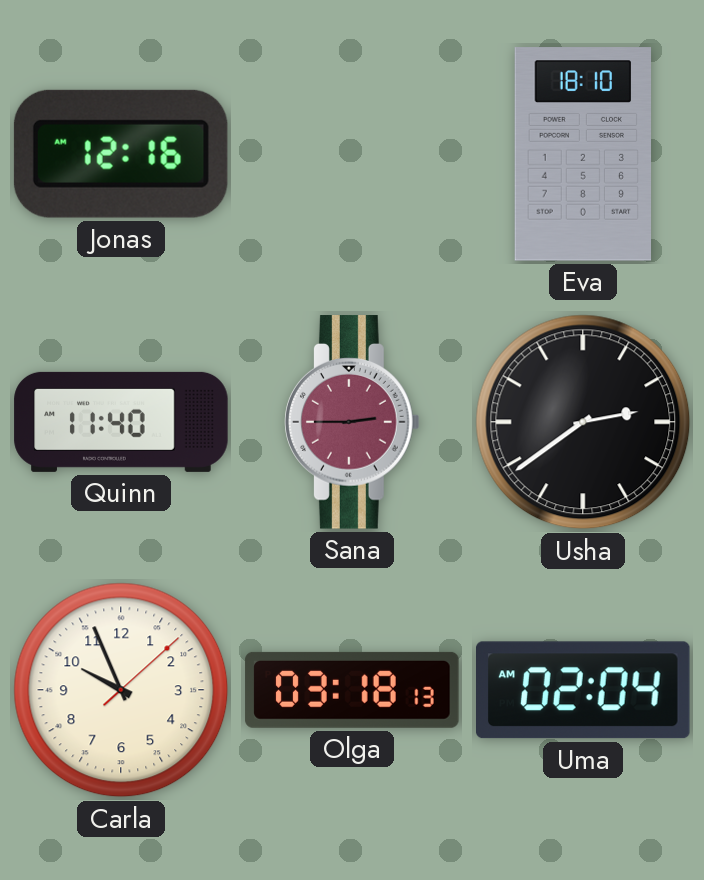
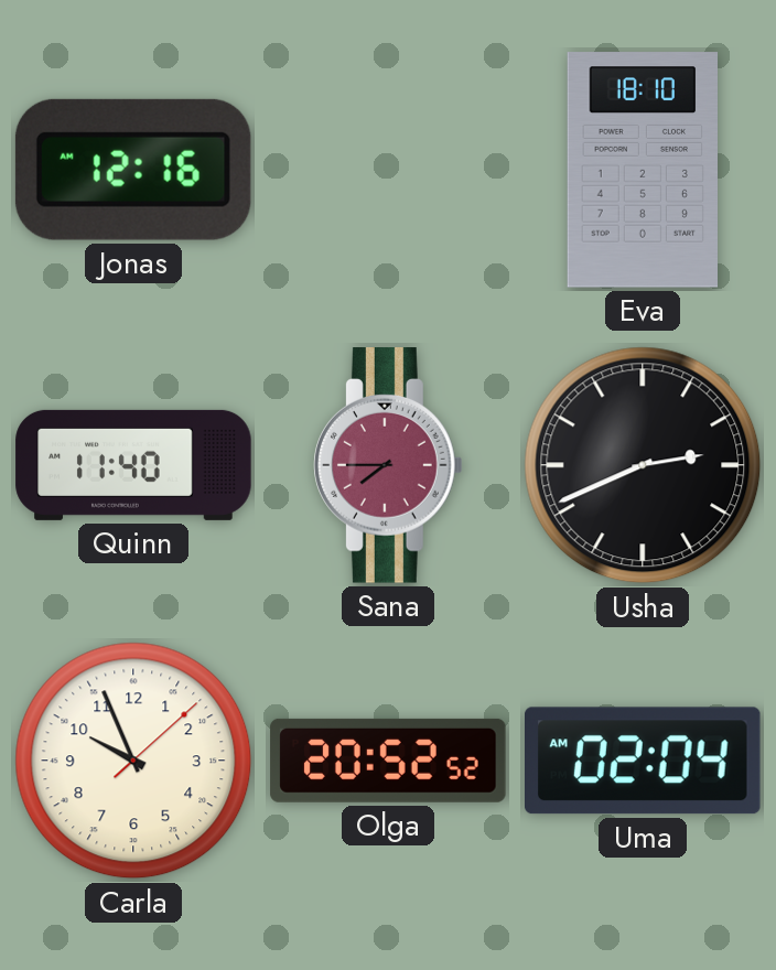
Sana: 2:45 -> 7:45 (388, 465)
Usha: 2:39 -> 2:41 (643, 465)
Olga: 03:18 -> 20:52 (388, 761)
